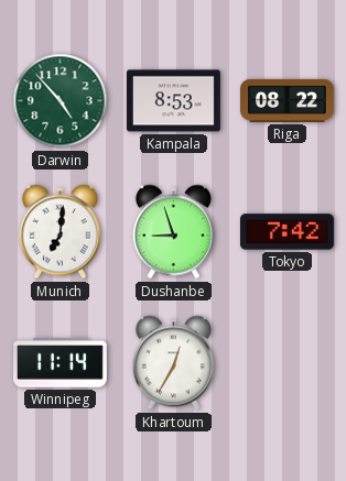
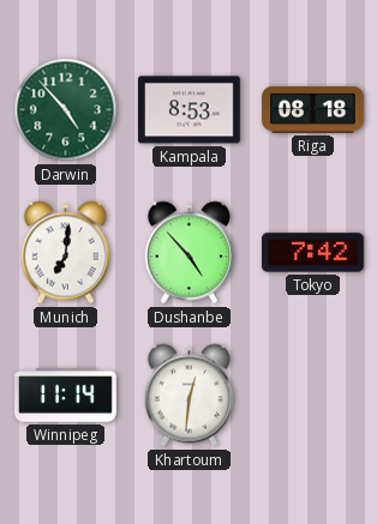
Riga: 08:22 -> 08:18 (313, 109)
Dushanbe: 8:57 -> 4:53 (188, 253)
Khartoum: 12:35 -> 12:31 (188, 396)
